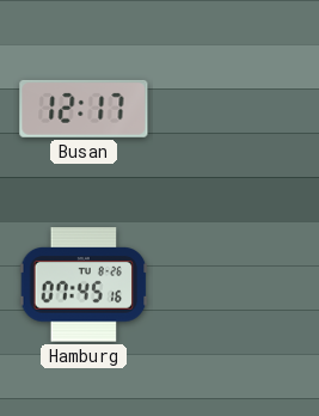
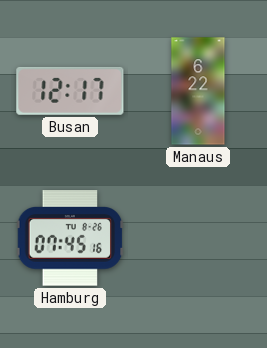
Manaus: none -> 6:22 (198, 91)
